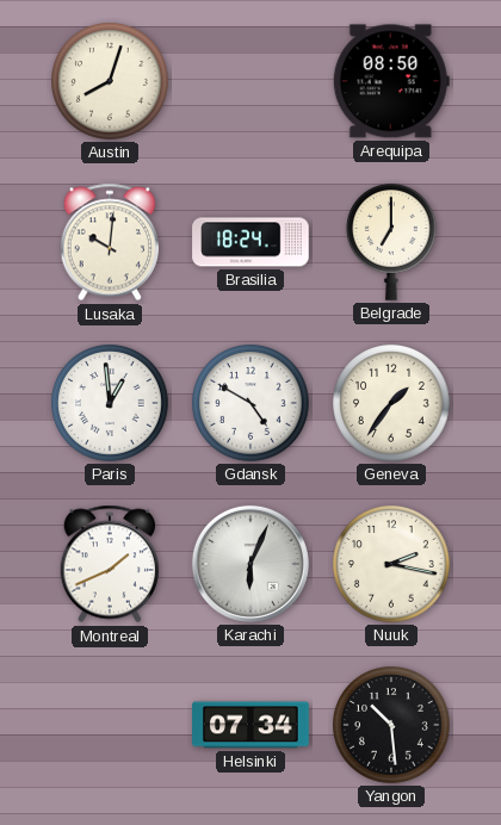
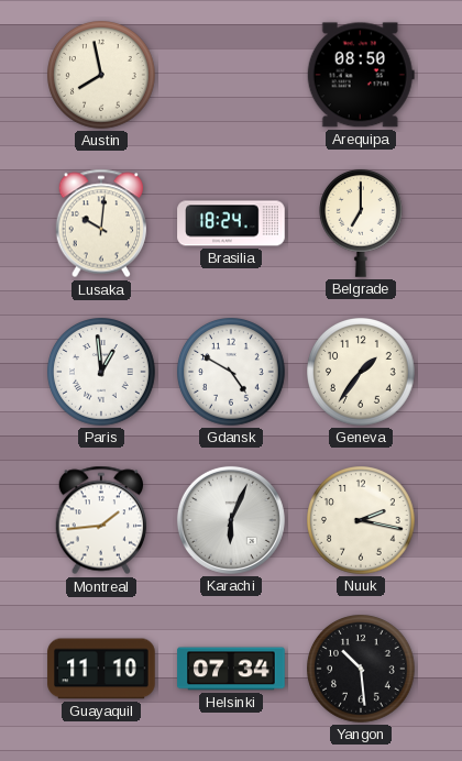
Austin: 8:03 -> 7:58 (102, 76)
Montreal: 1:41 -> 1:44 (101, 520)
Guayaquil: none -> 11:10 (101, 669)
